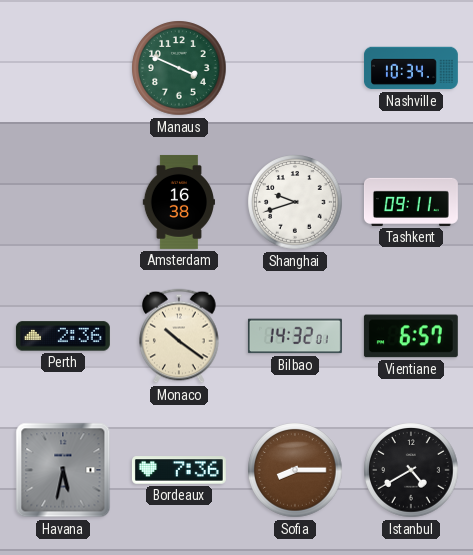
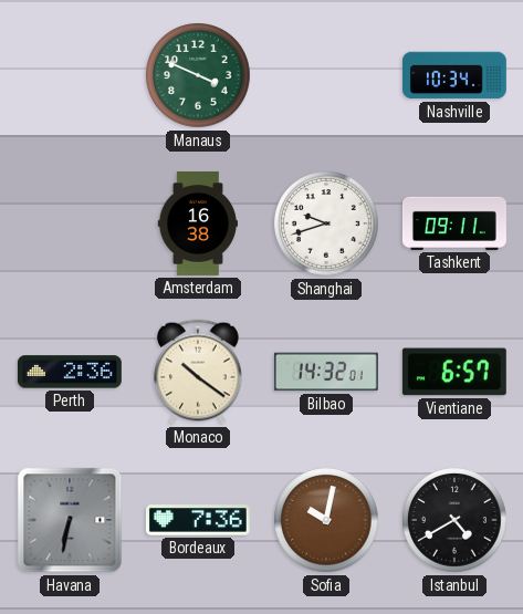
Havana: 5:32 -> 6:32 (70, 520)
Sofia: 8:15 -> 10:02 (326, 520)
